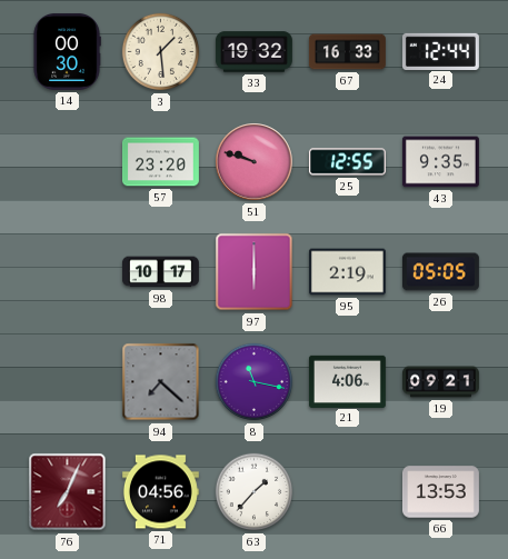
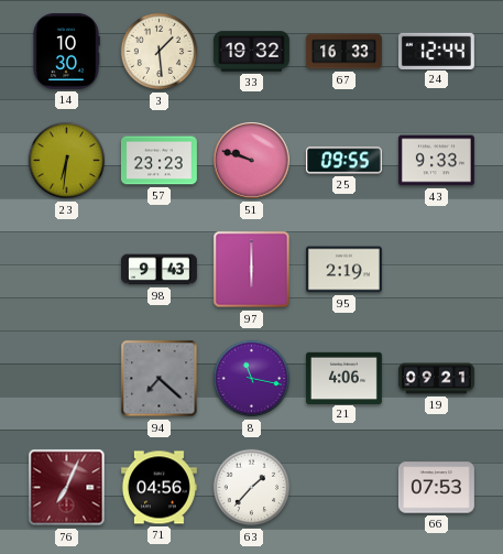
14: 00:30 -> 10:30 (66, 51)
23: none -> 6:31 (67, 161)
57: 23:20 -> 23:23 (158, 161)
25: 12:55 -> 09:55 (343, 161)
43: 9:35 -> 9:33 (436, 161)
98: 10:17 -> 9:43 (158, 270)
26: 05:05 -> none (440, 272)
66: 13:53 -> 07:53 (436, 488)
